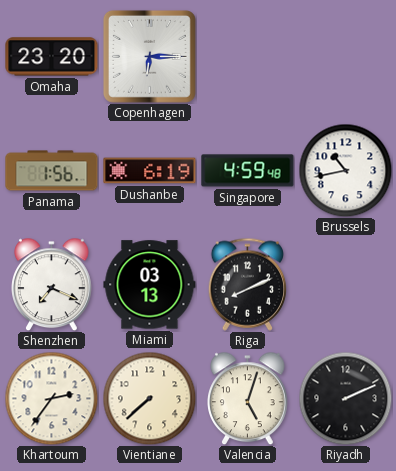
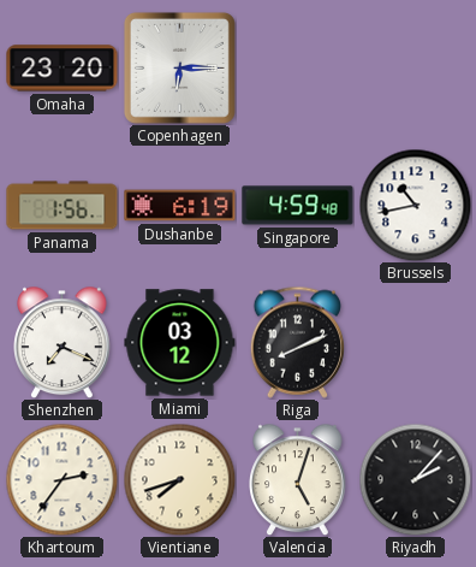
Miami: 03:13 -> 03:12 (180, 343)
Vientiane: 7:38 -> 7:42 (179, 479)
Riyadh: 2:11 -> 2:07 (415, 479)
